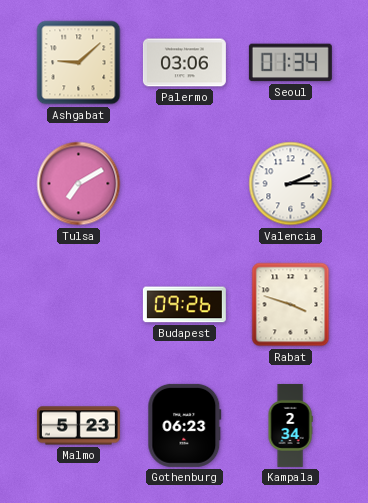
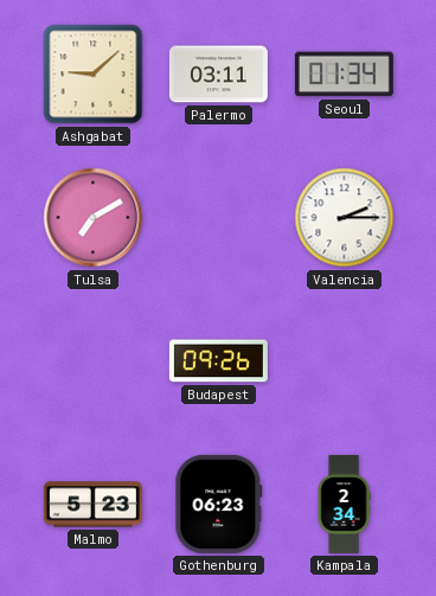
Palermo: 03:06 -> 03:11 (218, 75)
Rabat: 3:48 -> none (291, 305)
